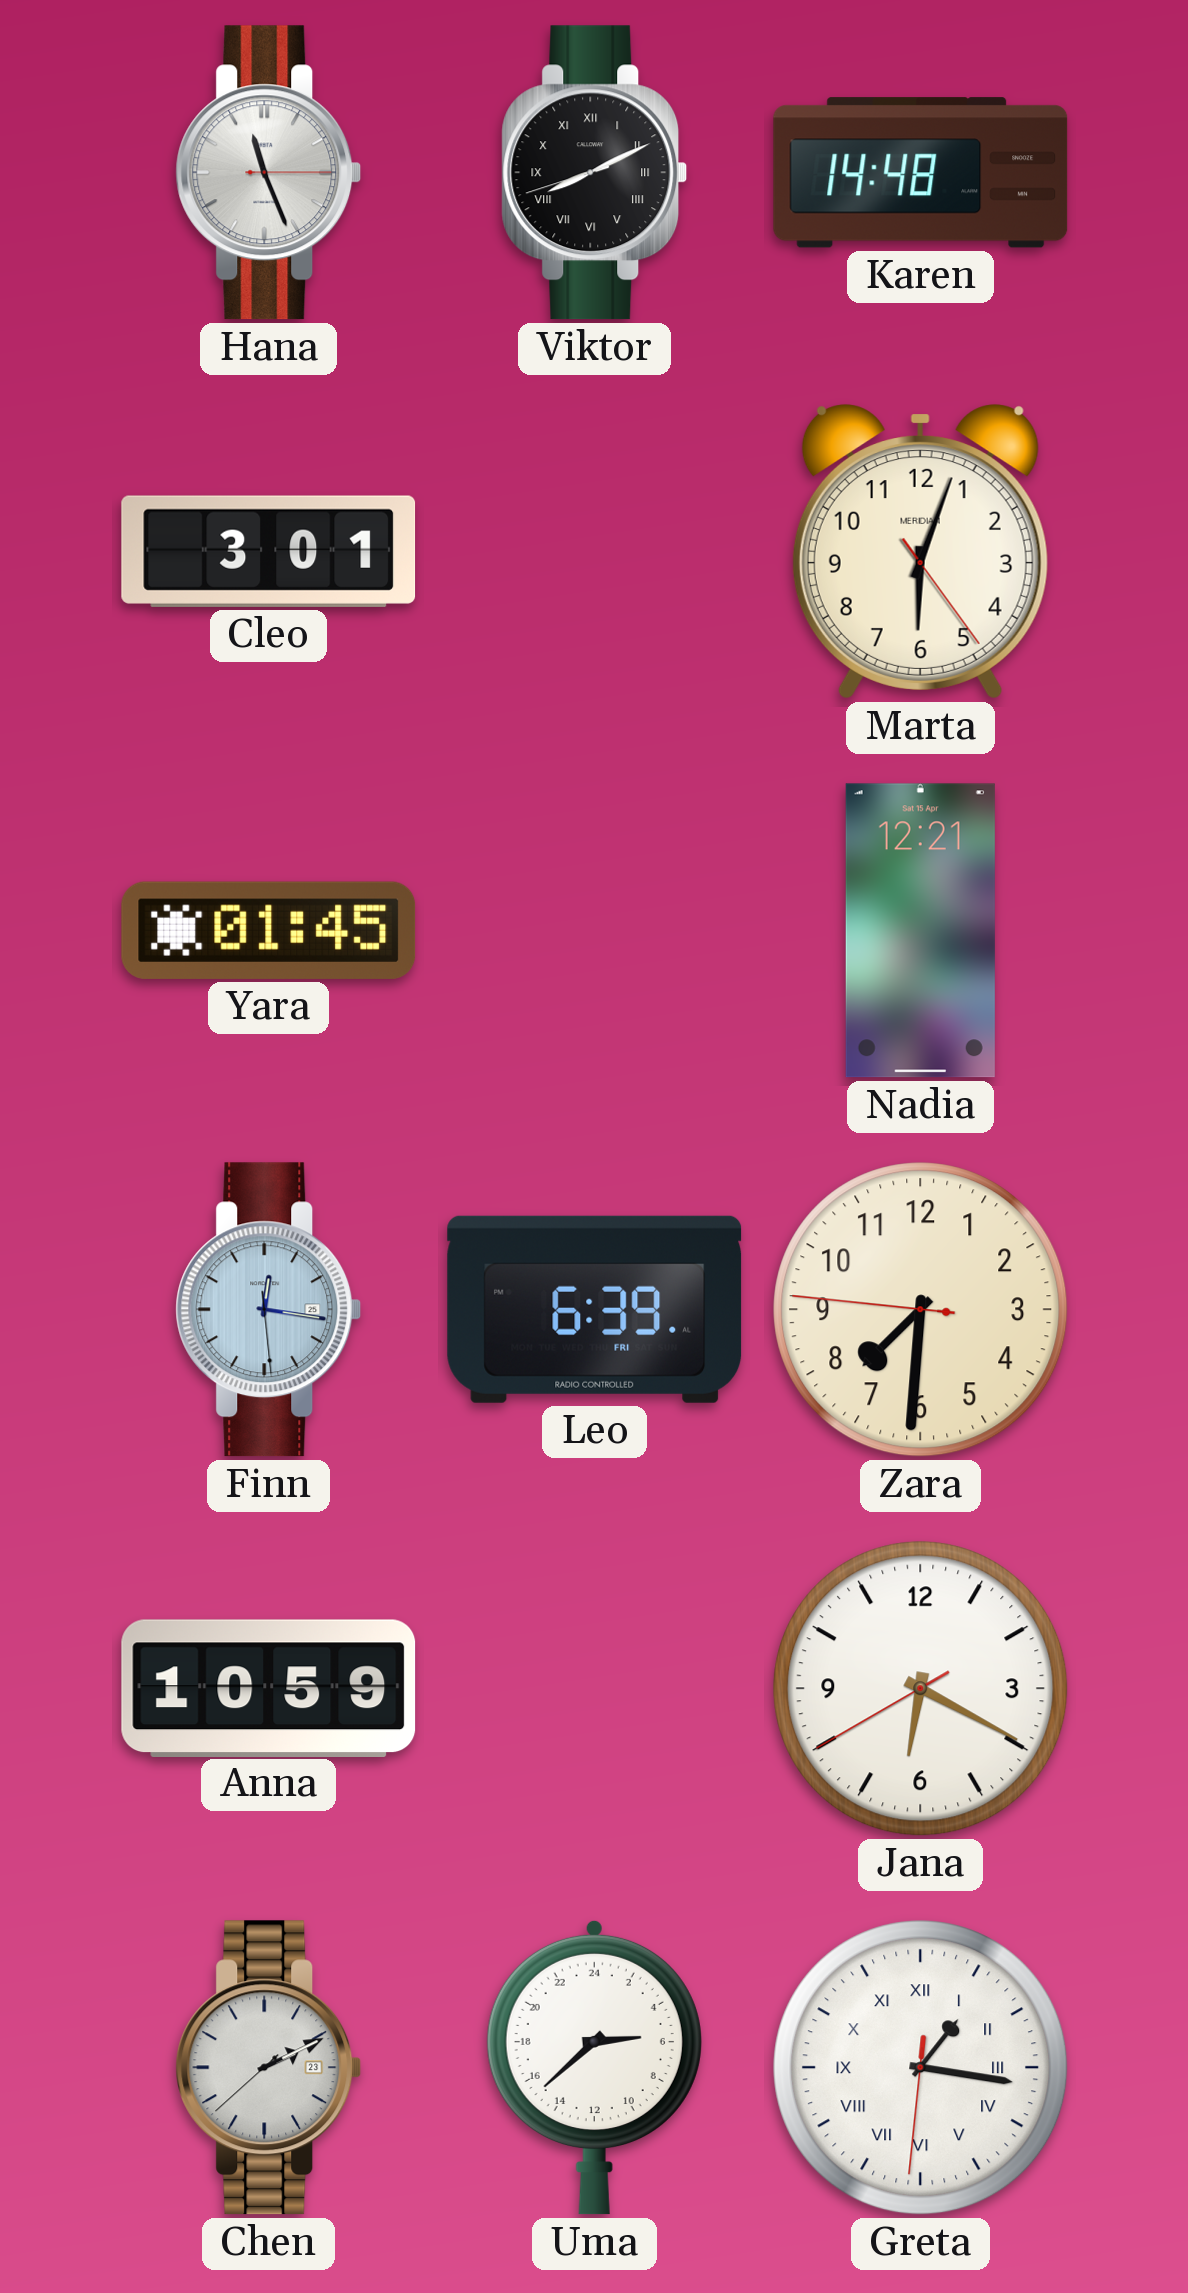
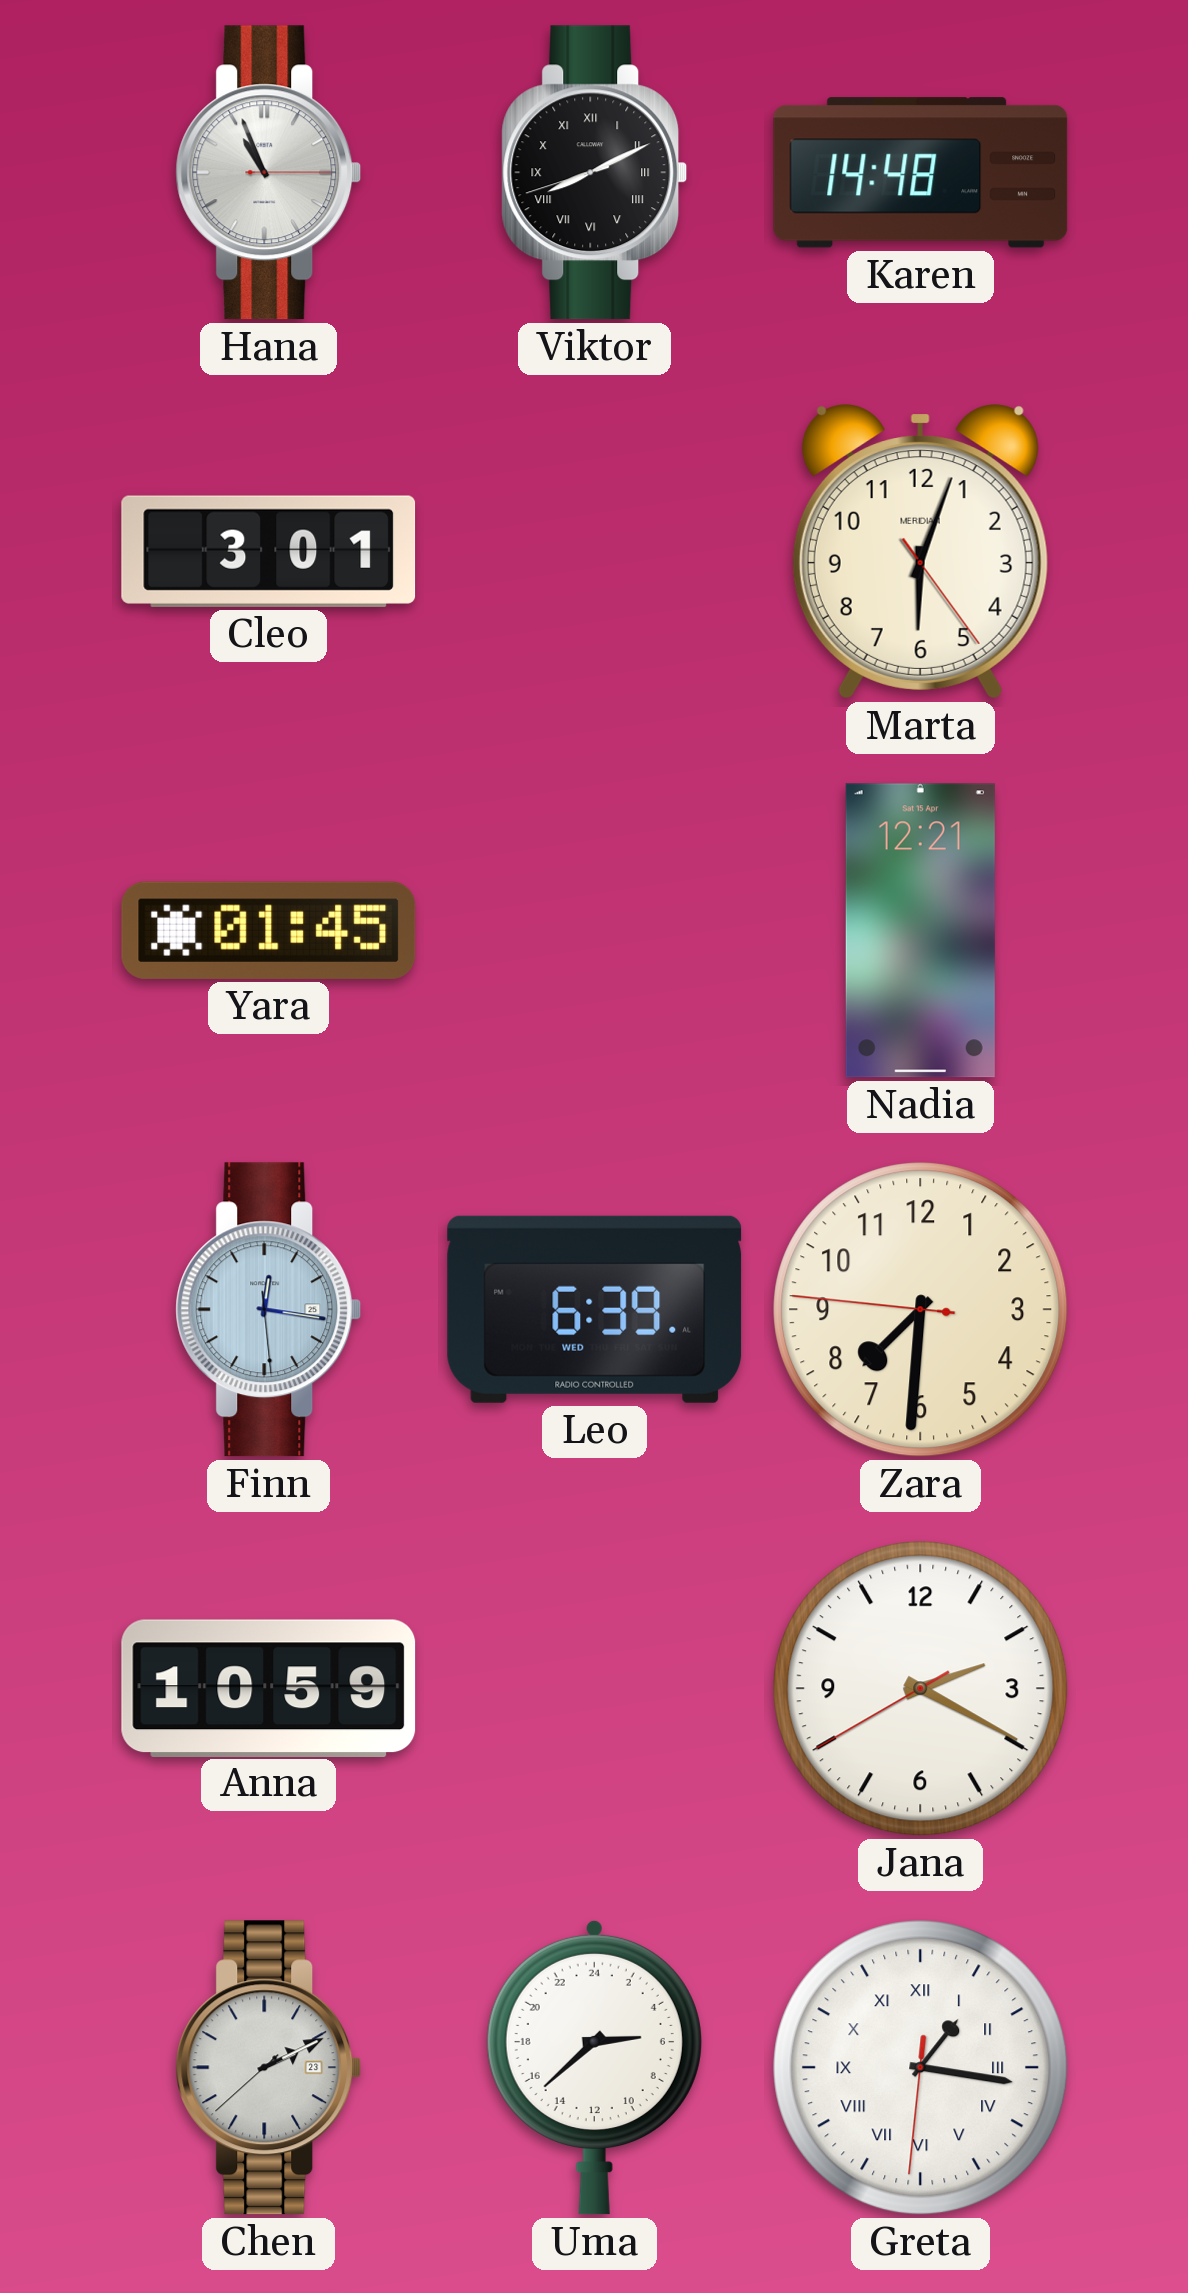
Hana: 11:26 -> 10:56 (269, 173)
Leo date: FRI -> WED (595, 1309)
Jana: 6:19 -> 2:19 (921, 1689)
